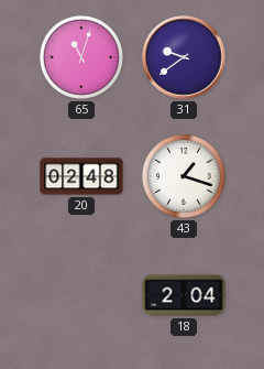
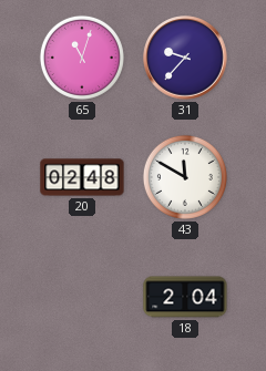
31: 9:39 -> 9:37 (185, 58)
43: 1:18 -> 11:50 (185, 177)
